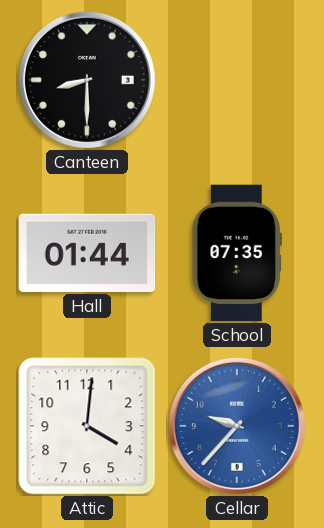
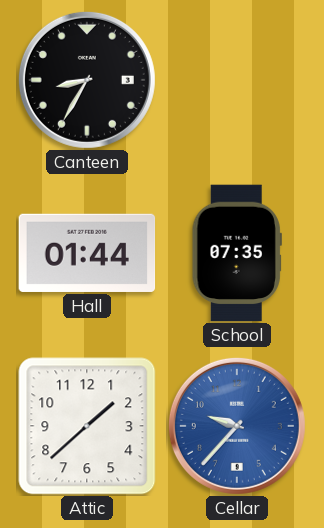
Canteen: 8:30 -> 8:35 (87, 80)
Attic: 4:01 -> 1:38 (87, 426)
